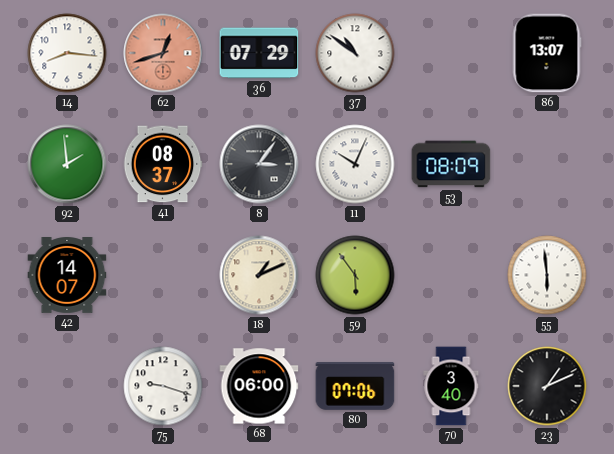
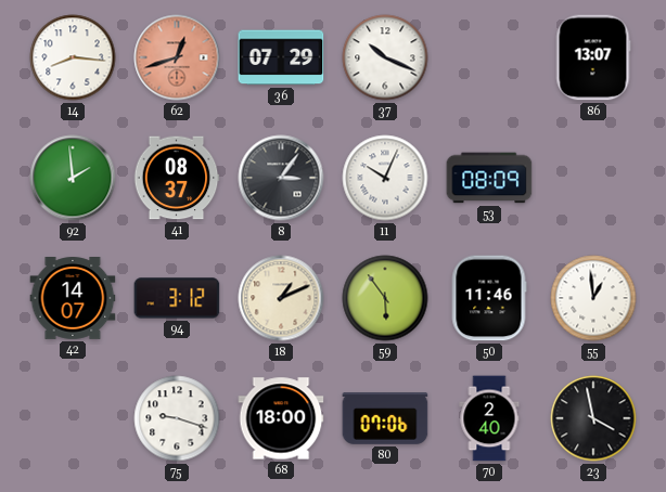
37: 10:51 -> 10:19 (385, 57)
94: none -> 3:12 (177, 298)
50: none -> 11:46 (489, 298)
55: 5:59 -> 12:59 (593, 298)
68: 06:00 -> 18:00 (281, 418)
70: 3:40 -> 2:40 (489, 418)
23: 1:11 -> 3:58 (593, 418)
